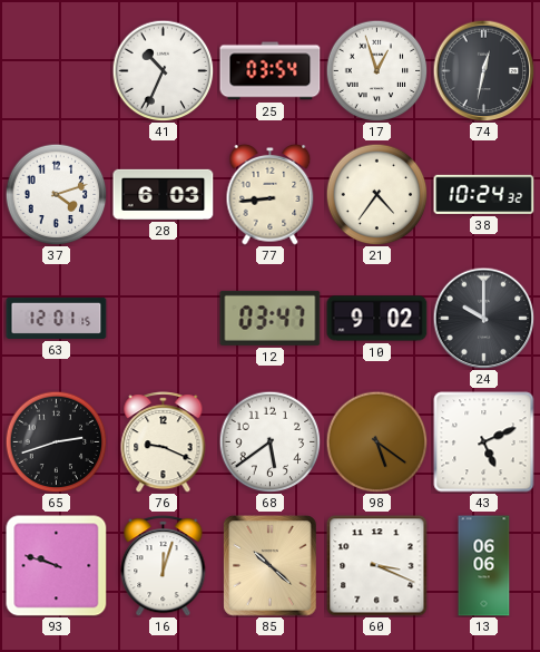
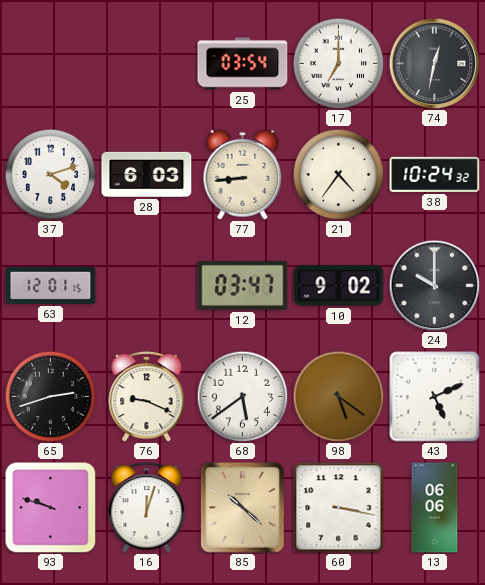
41: 10:34 -> none (163, 70)
17: 12:57 -> 7:00 (338, 63)
60: 3:19 -> 3:17 (339, 508)
